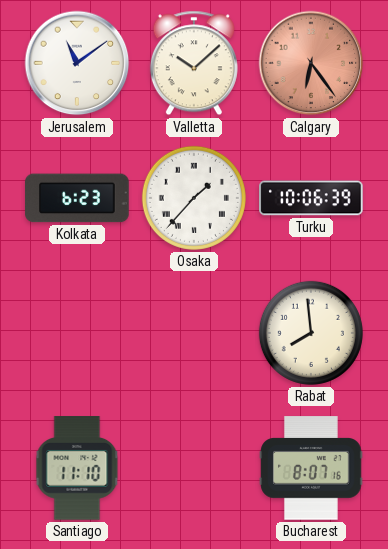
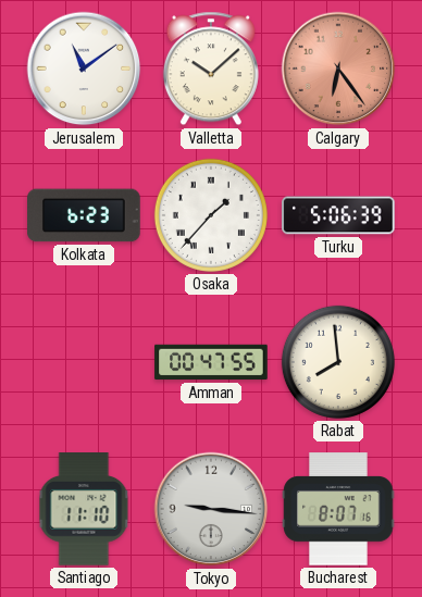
Turku: 10:06 -> 5:06 (338, 215)
Amman: none -> 00:47 (211, 362)
Tokyo: none -> 9:16 (211, 509)
